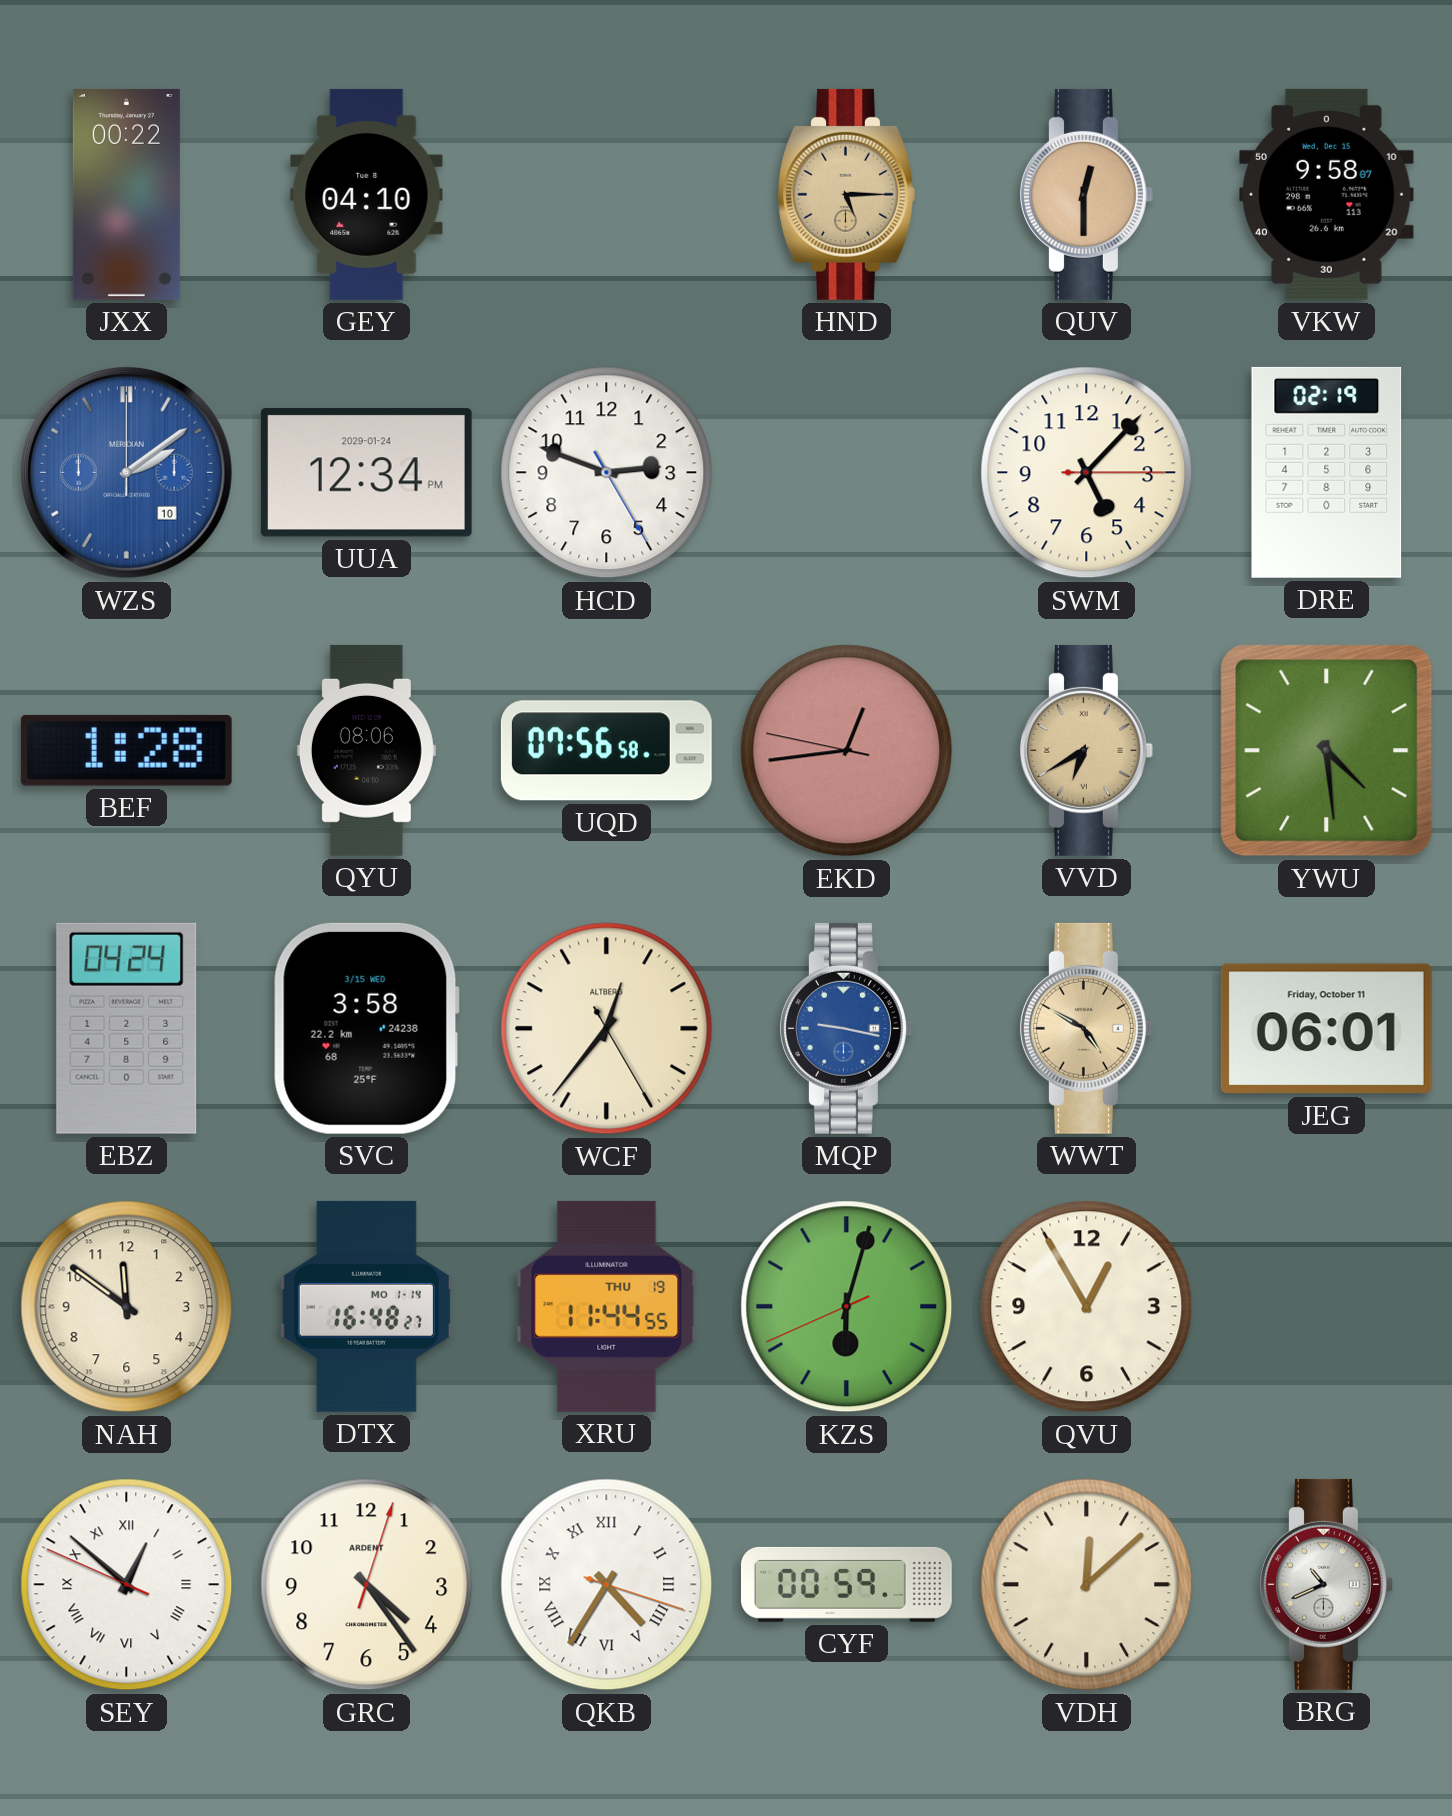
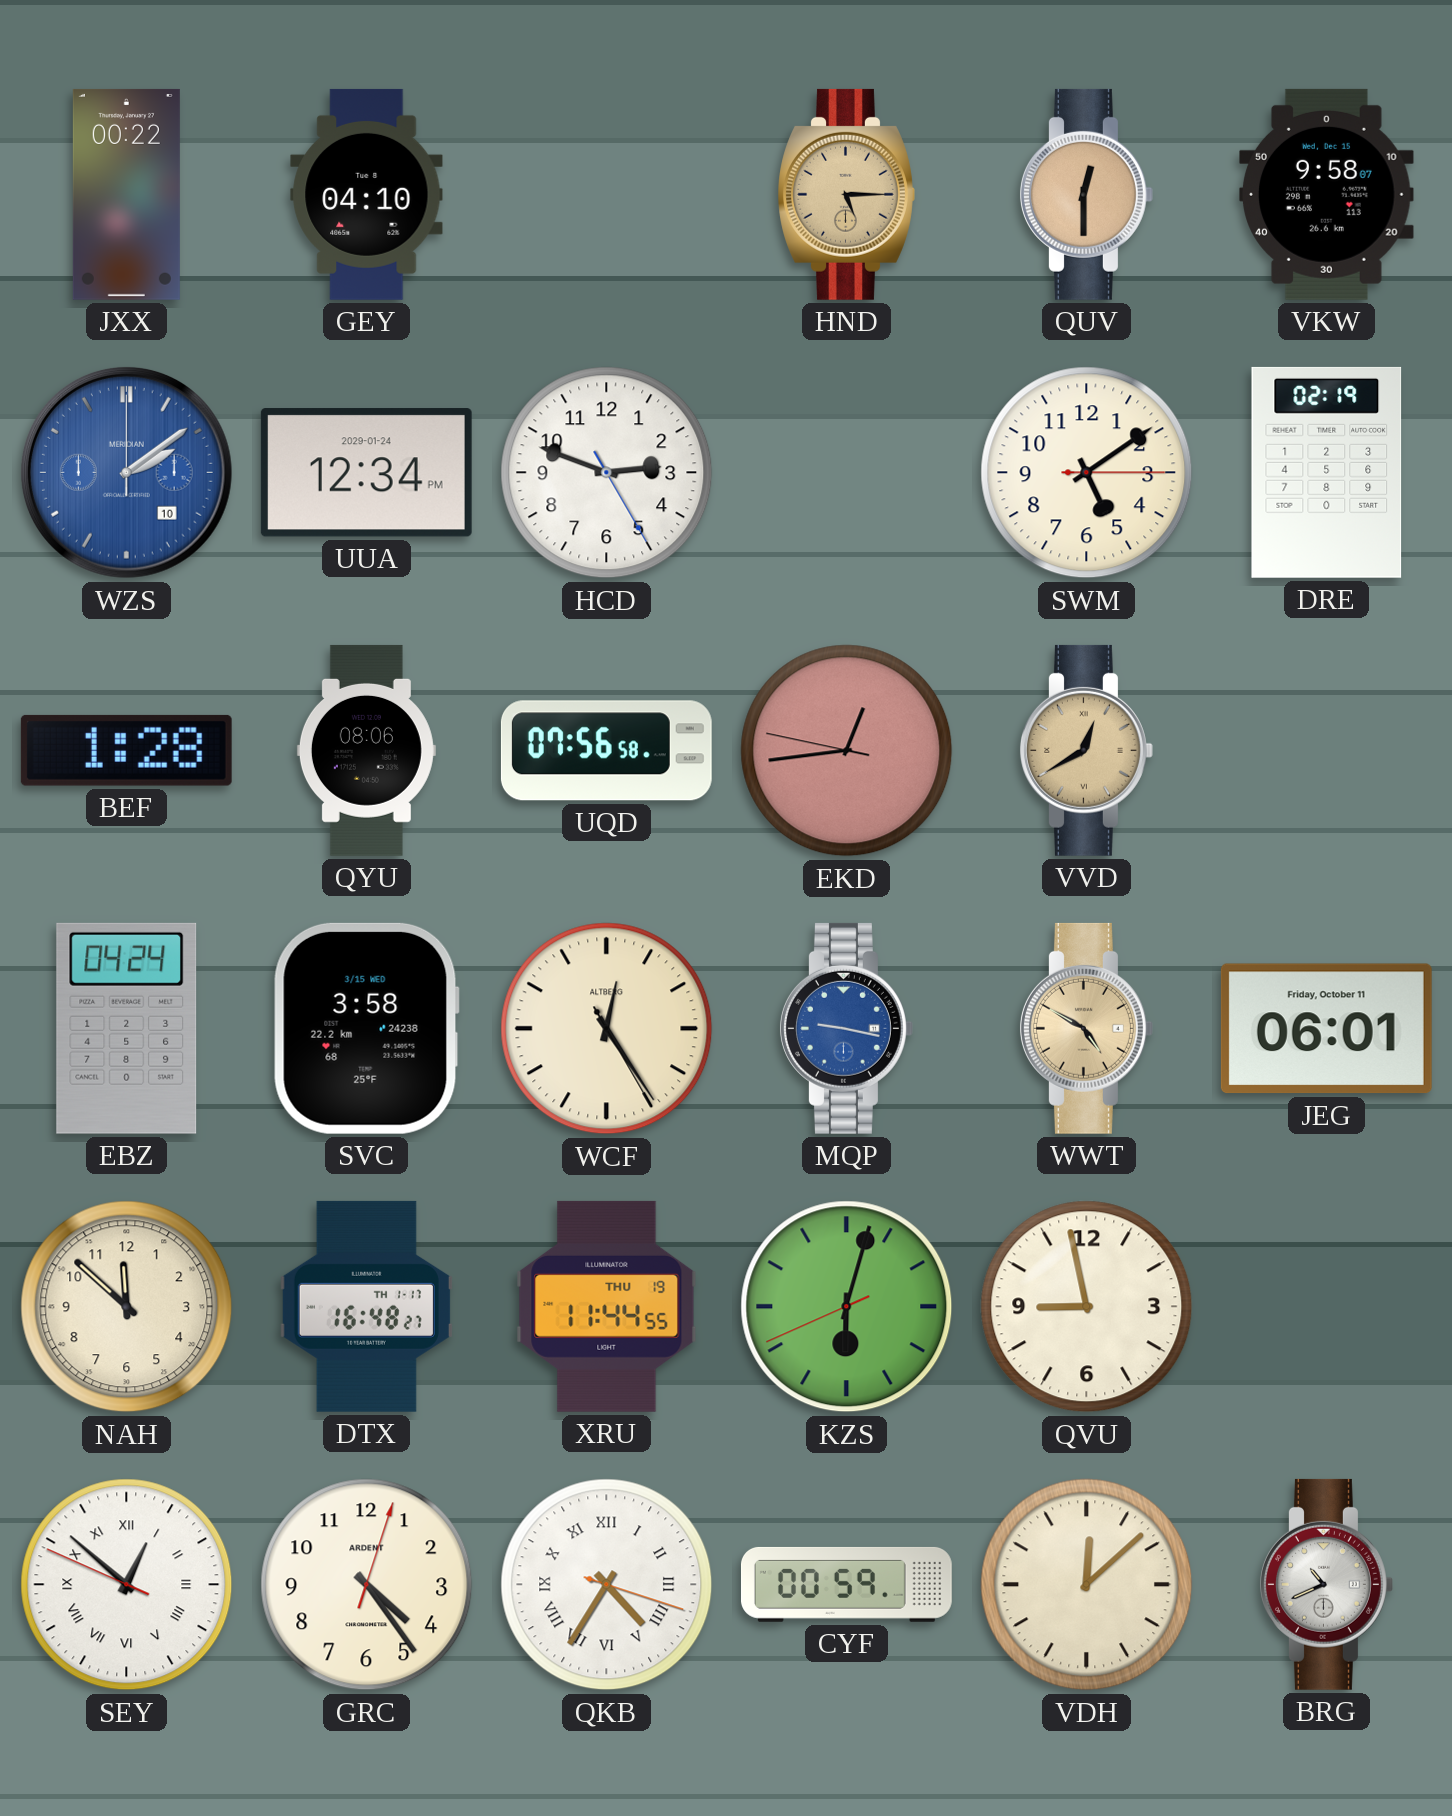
SWM: 5:07 -> 5:09 (1087, 473)
VVD: 6:40 -> 12:40 (1086, 750)
YWU: 4:29 -> none (1327, 751)
WCF: 12:36 -> 12:24 (607, 1029)
NAH: 11:51 -> 11:52 (127, 1307)
DTX date: MO 1-14 -> TH 1-17 (366, 1306)
QVU: 12:55 -> 8:58 (1087, 1307)
